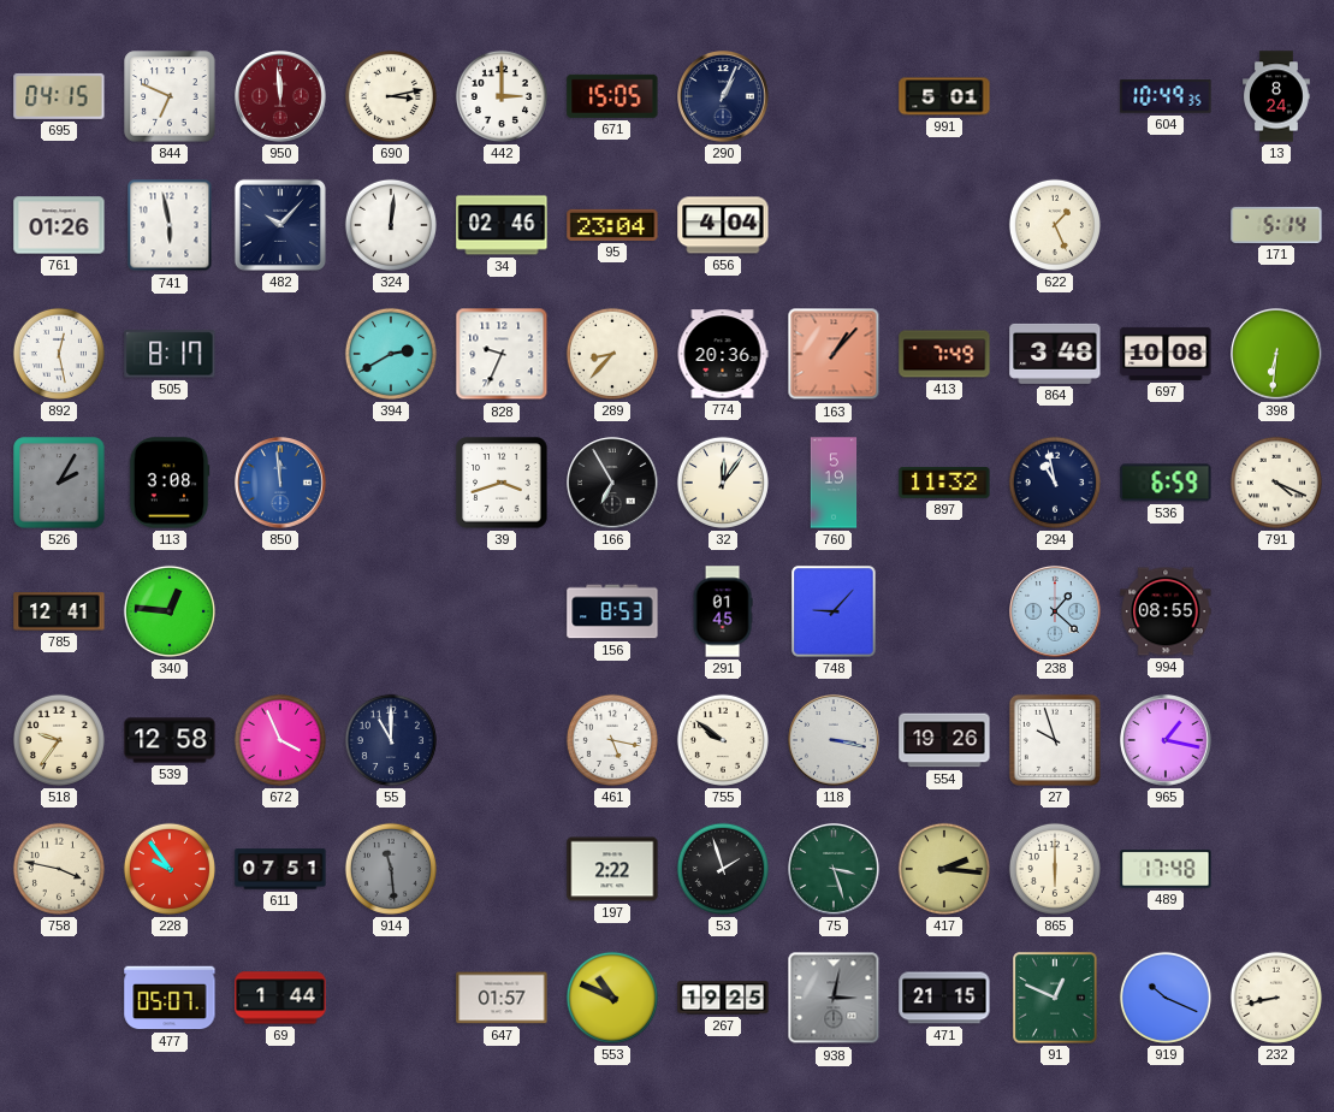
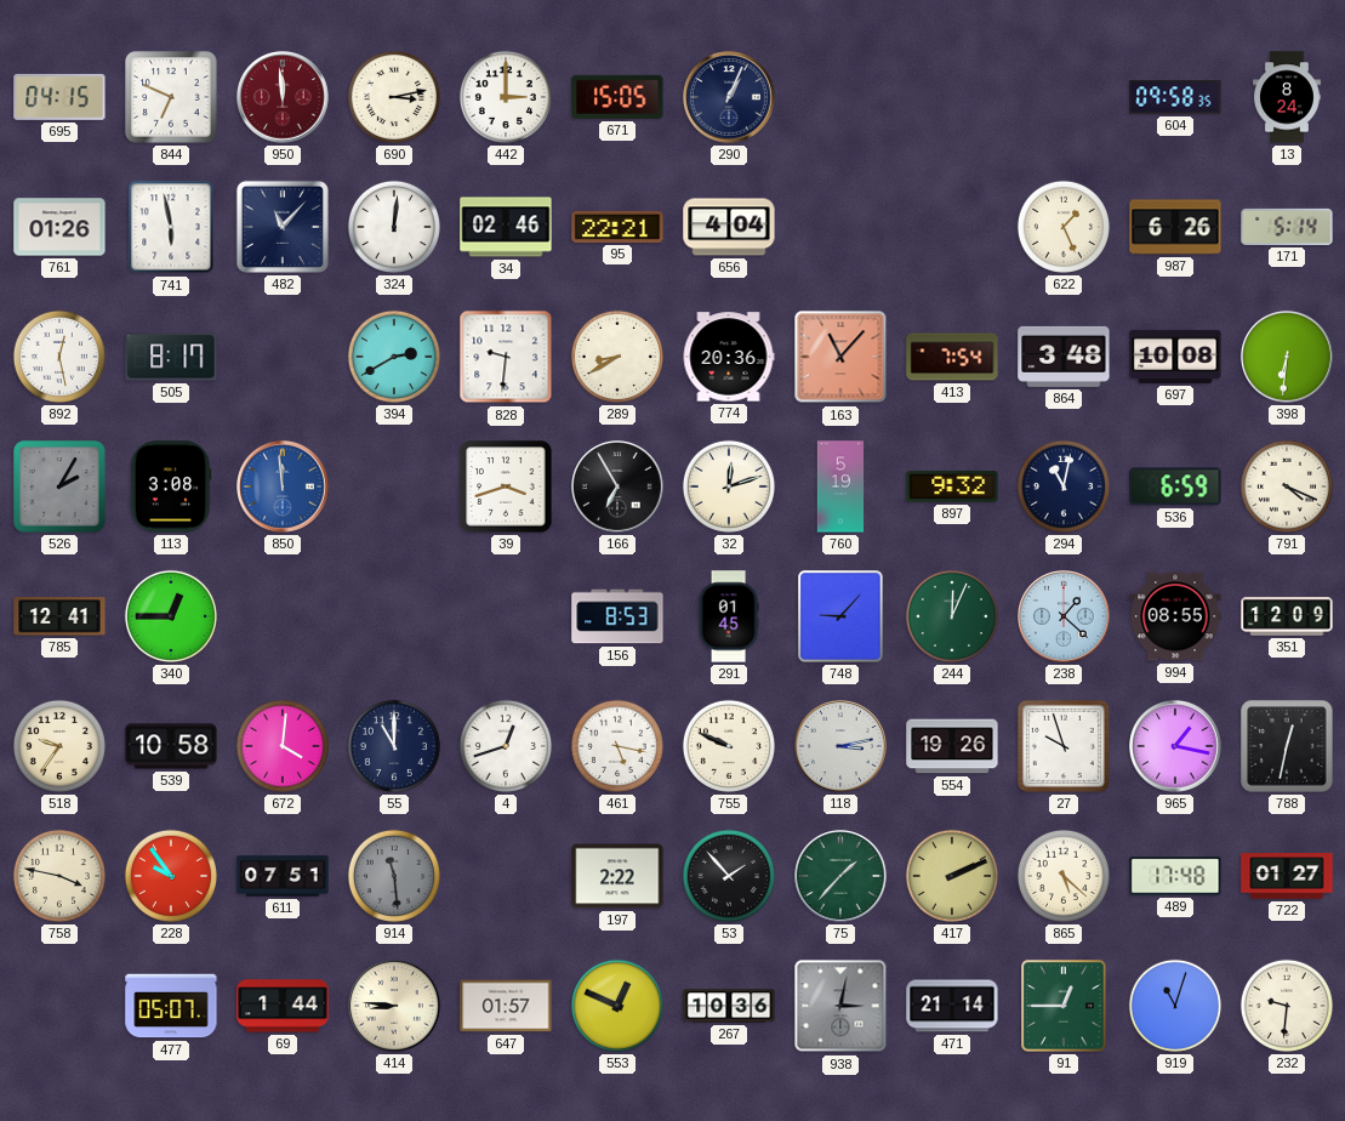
991: 5:01 -> none (944, 96)
604: 10:49 -> 09:58 (1175, 97)
482: 10:07 -> 11:07 (283, 227)
95: 23:04 -> 22:21 (617, 227)
987: none -> 6:26 (1175, 227)
828: 9:34 -> 9:31 (506, 357)
289: 8:37 -> 8:40 (617, 357)
163: 1:07 -> 11:07 (840, 357)
413: 7:49 -> 7:54 (952, 357)
32: 12:06 -> 12:12 (729, 486)
897: 11:32 -> 9:32 (952, 486)
294: 10:58 -> 11:02 (1064, 486)
340: 12:46 -> 12:45 (171, 616)
244: none -> 12:04 (952, 616)
351: none -> 12:09 (1287, 616)
539: 12:58 -> 10:58 (171, 746)
672: 3:56 -> 4:01 (283, 746)
4: none -> 12:42 (506, 746)
755: 9:51 -> 9:49 (729, 746)
118: 3:17 -> 3:13 (840, 746)
788: none -> 12:32 (1287, 746)
53: 1:57 -> 1:53 (729, 876)
75: 3:27 -> 1:37 (840, 876)
417: 2:16 -> 2:11 (952, 876)
865: 6:00 -> 5:22 (1064, 876)
722: none -> 01:27 (1287, 876)
414: none -> 8:46 (394, 1006)
553: 10:49 -> 12:49 (617, 1006)
267: 19:25 -> 10:36 (729, 1006)
471: 21:15 -> 21:14 (952, 1006)
91: 12:49 -> 12:45 (1064, 1006)
919: 10:19 -> 11:03 (1175, 1006)
232: 8:43 -> 9:31 (1287, 1006)
